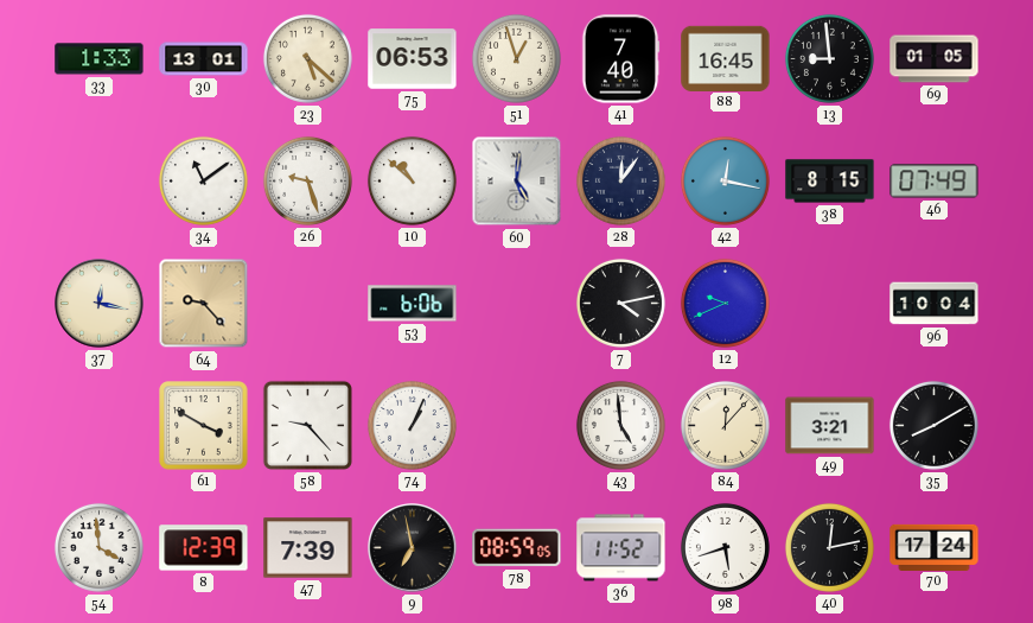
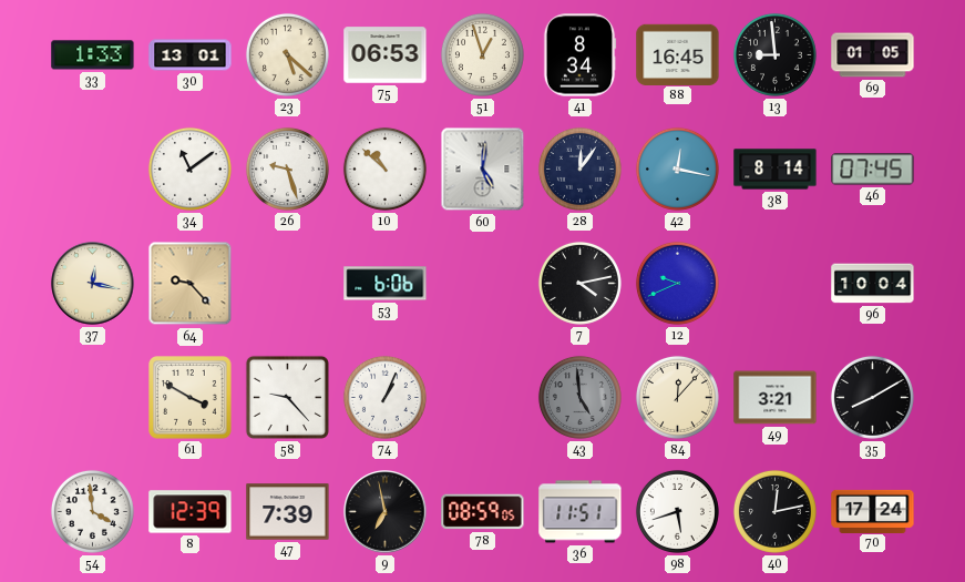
41: 7:40 -> 8:34 (579, 55)
38: 8:15 -> 8:14 (776, 170)
46: 07:49 -> 07:45 (873, 170)
43 dial: white -> grey (579, 397)
36: 11:52 -> 11:51 (581, 512)
